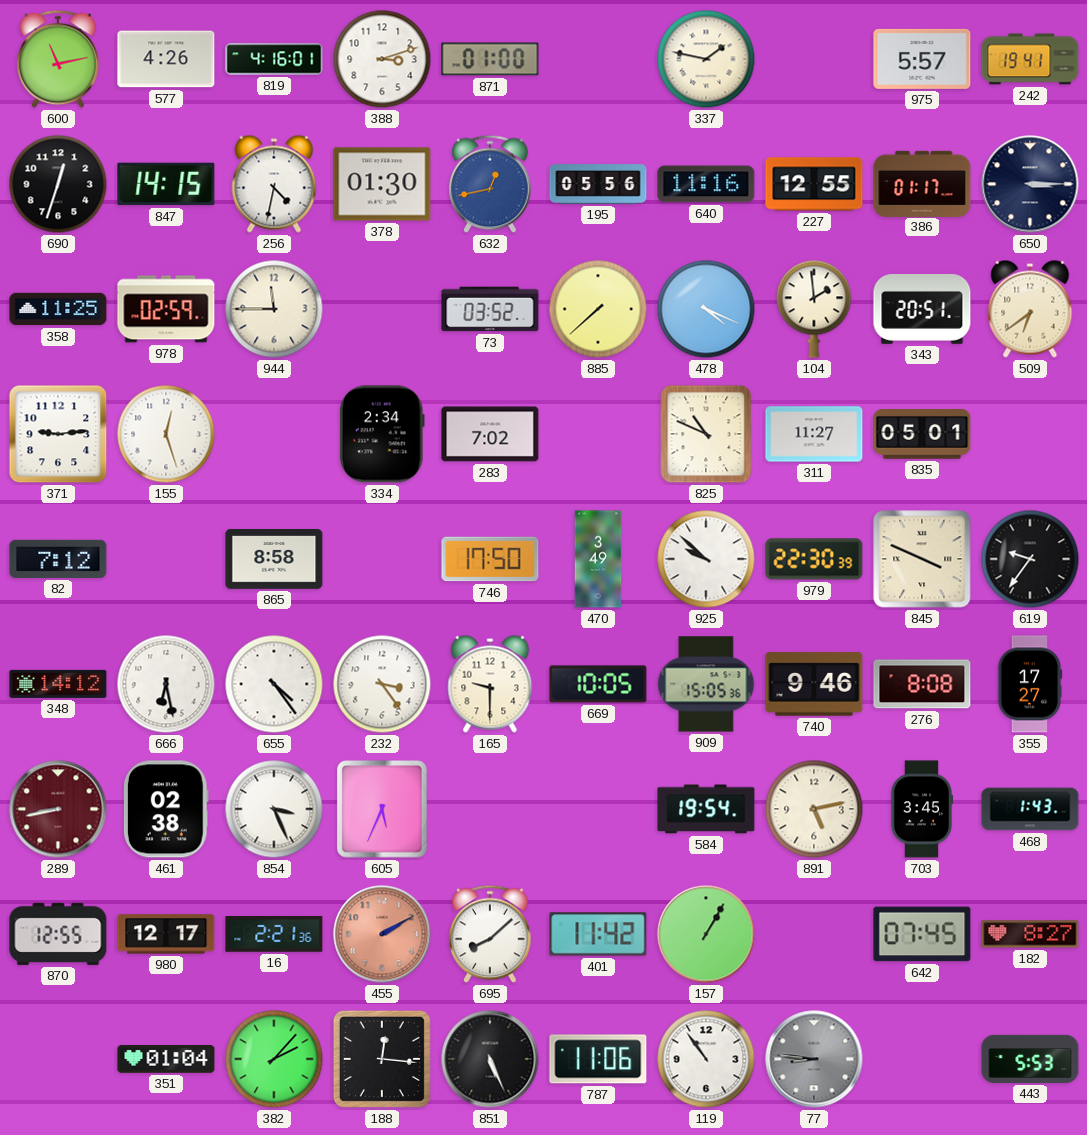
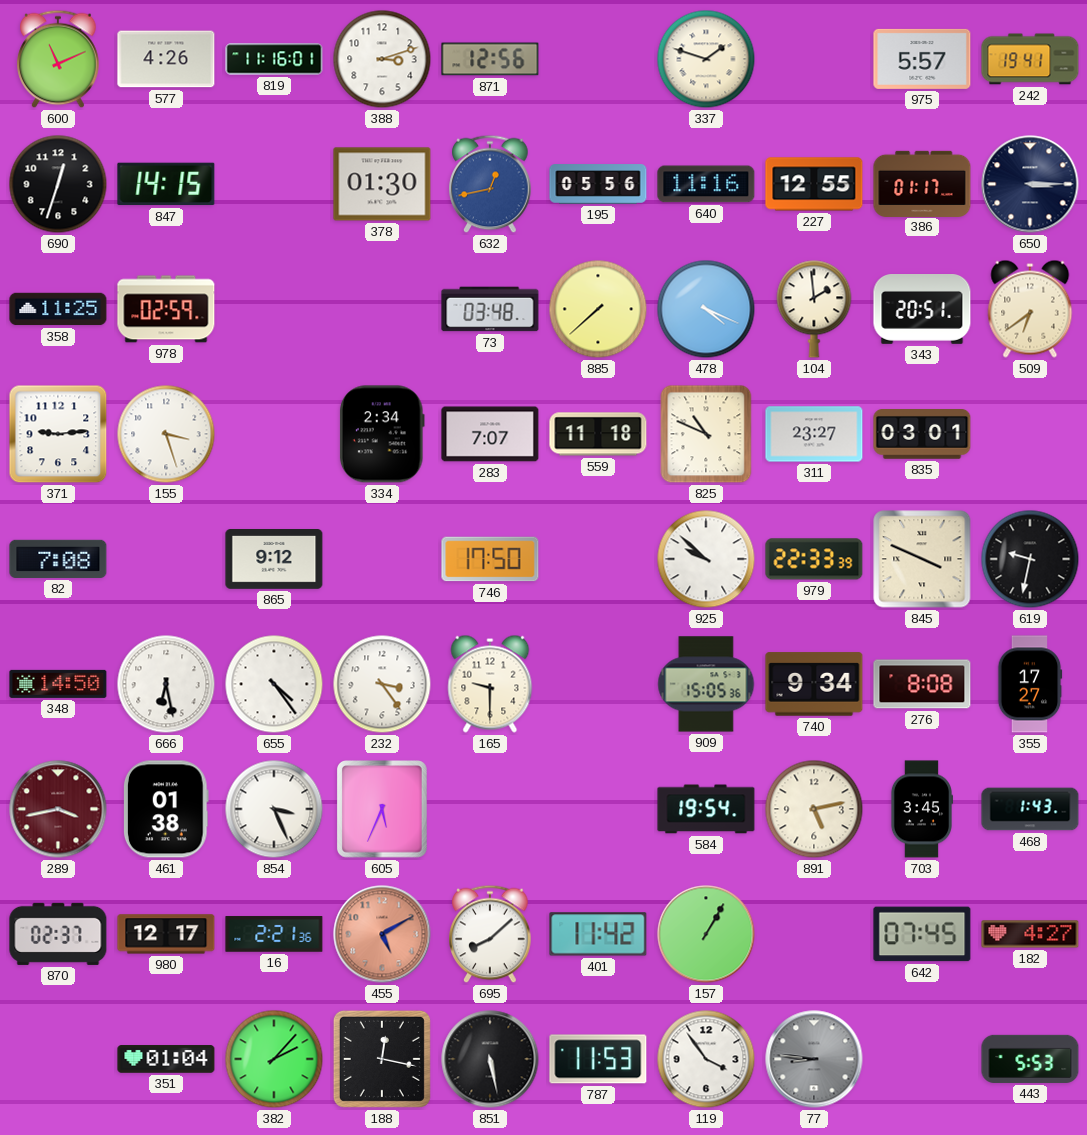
600: 11:13 -> 11:11 (58, 59)
819: 4:16 -> 11:16 (274, 59)
871: 01:00 -> 12:56 (490, 59)
337: 1:47 -> 1:48 (706, 59)
256: 4:32 -> none (274, 184)
944: 11:45 -> none (274, 309)
73: 03:52 -> 03:48 (490, 309)
155: 12:27 -> 3:27 (166, 434)
283: 7:02 -> 7:07 (490, 434)
559: none -> 11:18 (598, 434)
311: 11:27 -> 23:27 (814, 434)
835: 05:01 -> 03:01 (922, 434)
82: 7:12 -> 7:08 (58, 559)
865: 8:58 -> 9:12 (274, 560)
470: 3:49 -> none (598, 559)
979: 22:30 -> 22:33 (814, 559)
619: 9:36 -> 9:32 (1030, 559)
348: 14:12 -> 14:50 (58, 684)
669: 10:05 -> none (598, 684)
740: 9:46 -> 9:34 (814, 684)
289: 8:43 -> 3:43 (58, 809)
461: 02:38 -> 01:38 (166, 809)
870: 12:55 -> 02:37 (58, 934)
455: 2:10 -> 5:10 (382, 934)
182: 8:27 -> 4:27 (1030, 934)
188: 12:16 -> 12:17 (382, 1059)
851: 5:26 -> 5:28 (490, 1059)
787: 11:06 -> 11:53 (598, 1059)
119: 10:54 -> 3:54 (706, 1059)
